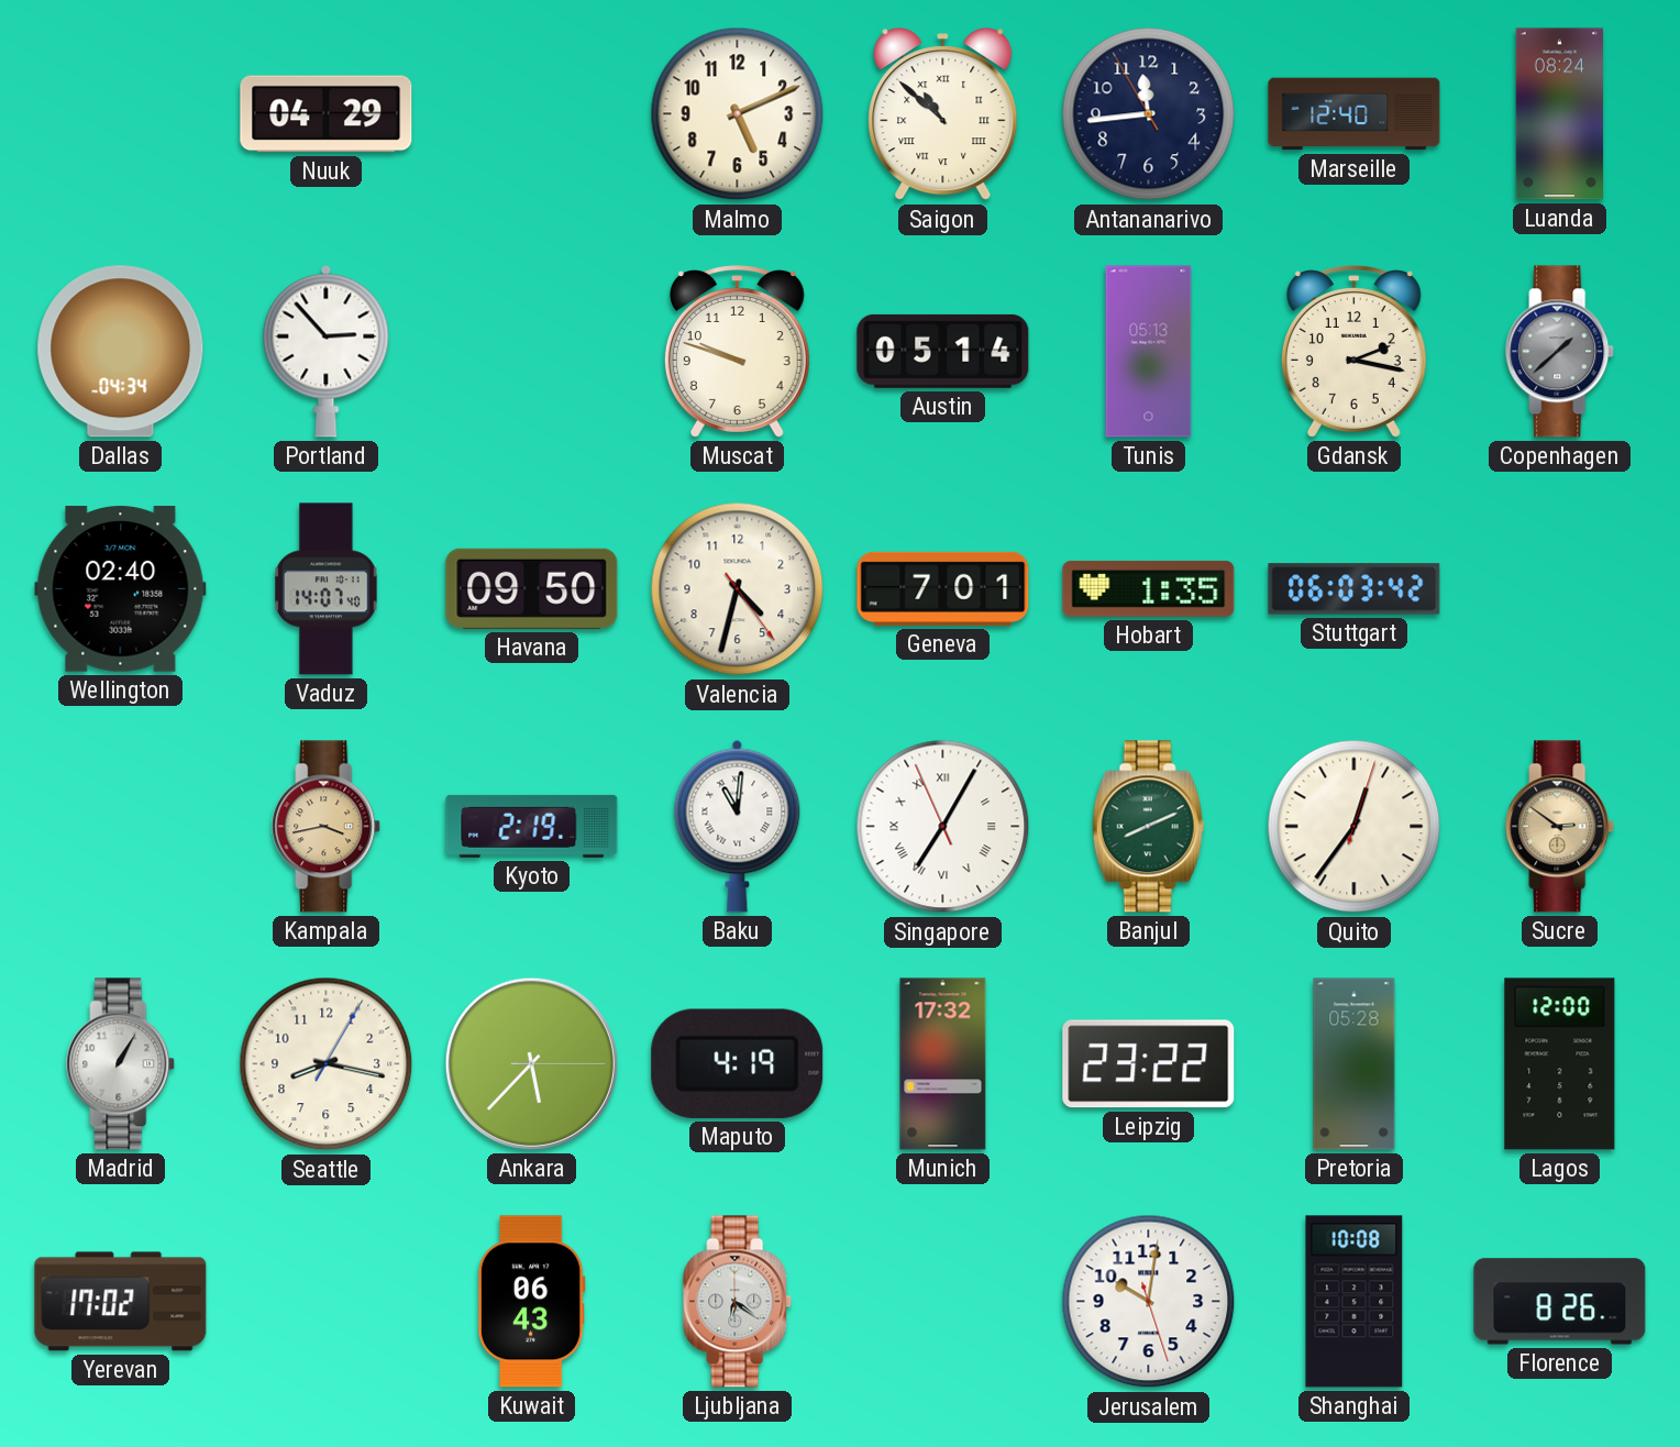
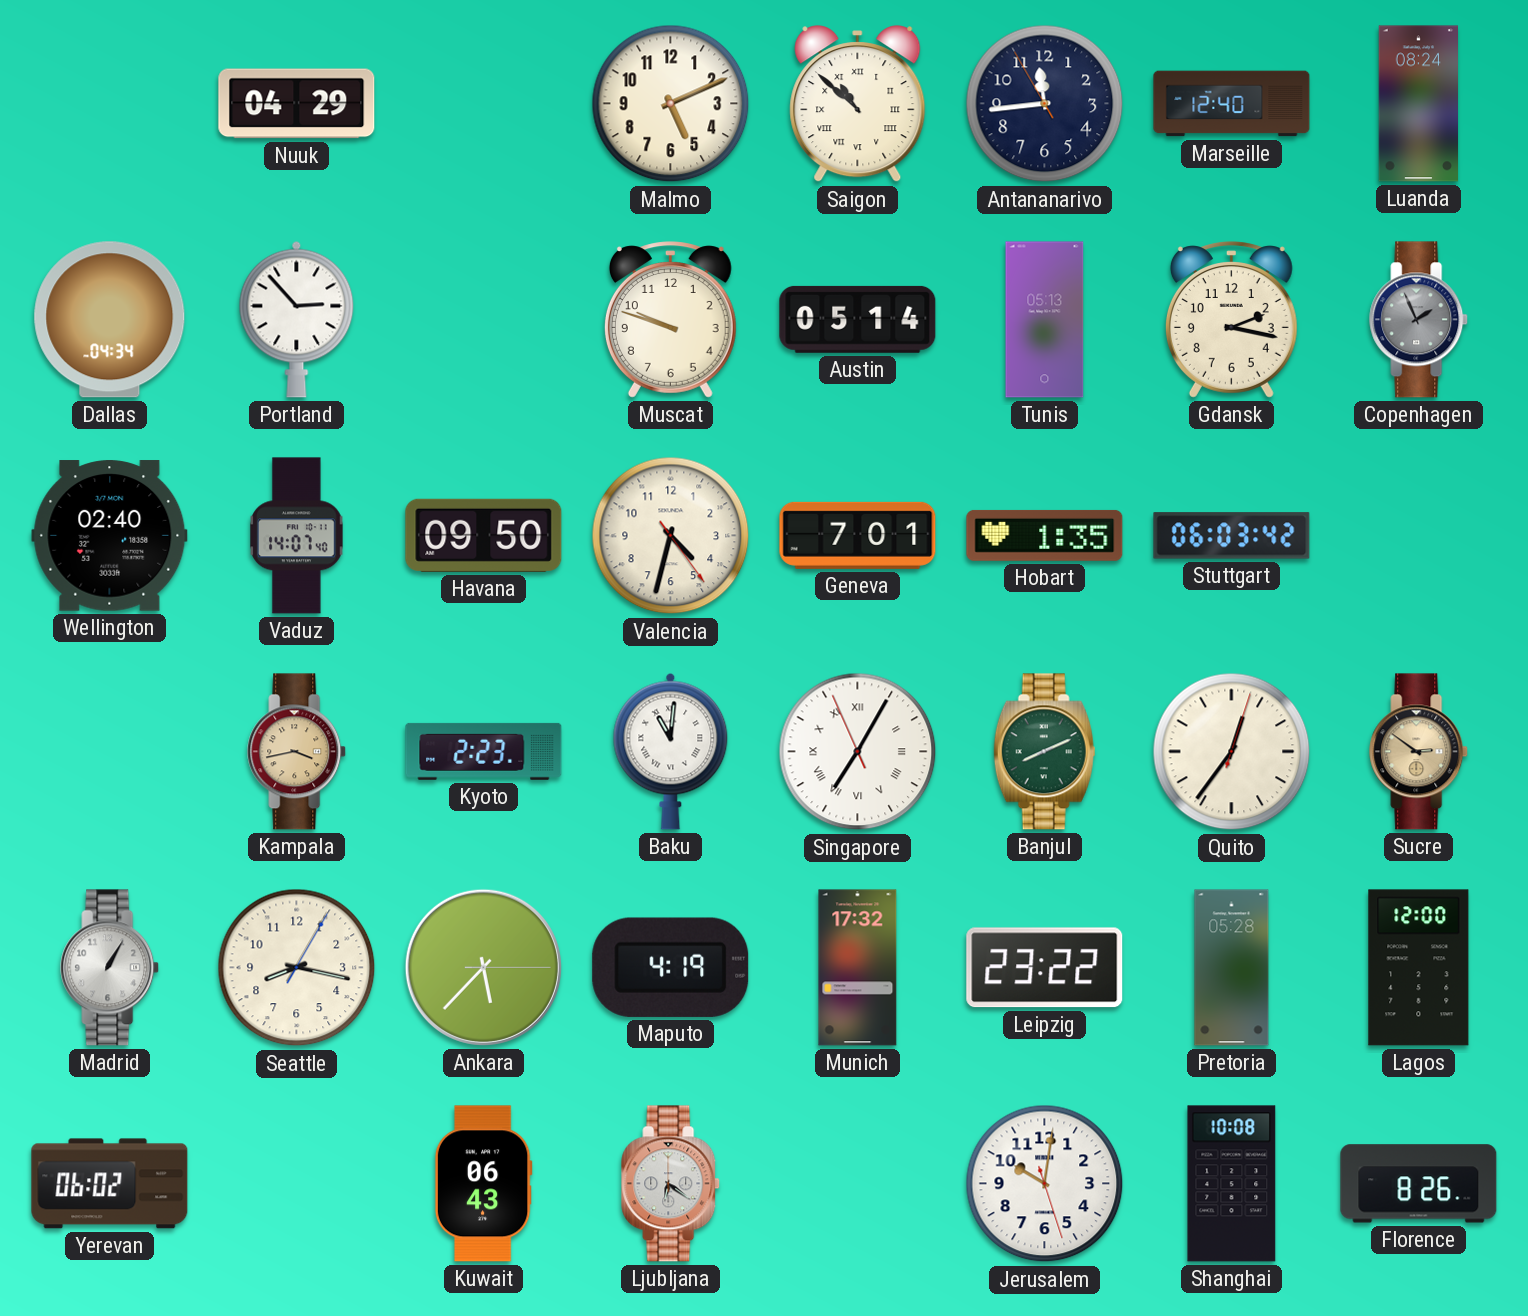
Copenhagen: 1:38 -> 1:56 (1419, 320)
Kyoto: 2:19 -> 2:23 (484, 751)
Yerevan: 17:02 -> 06:02 (110, 1184)
